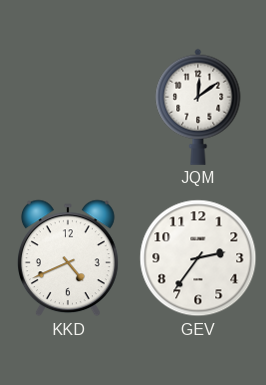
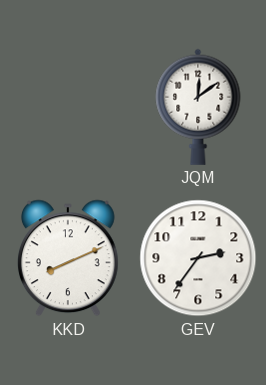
KKD: 4:41 -> 8:11 (68, 258)
